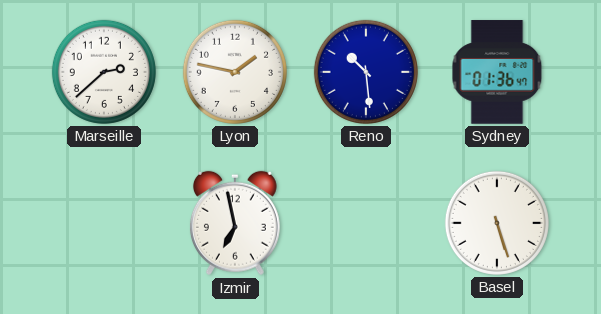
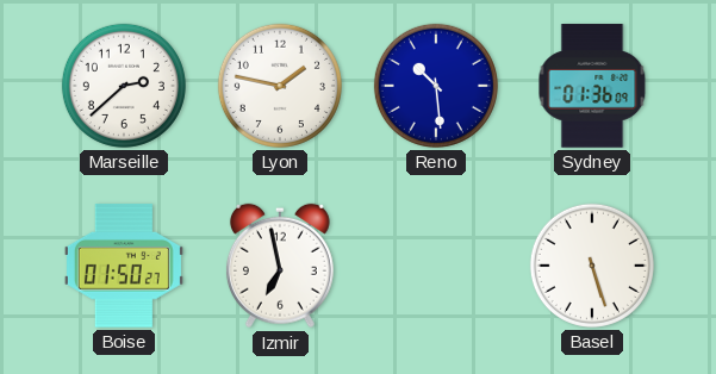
Sydney: 01:36:47 -> 01:36:09 (592, 86)
Boise: none -> 01:50 (124, 266)
